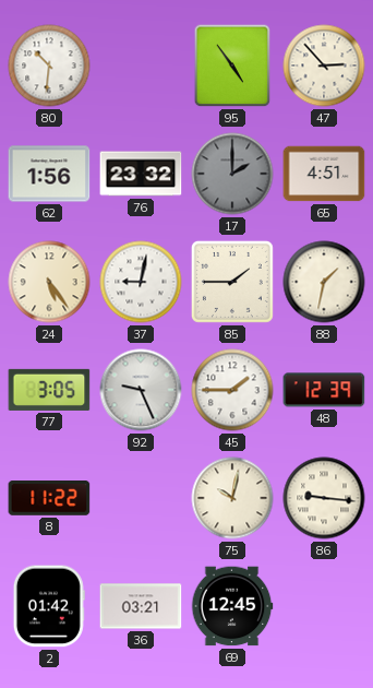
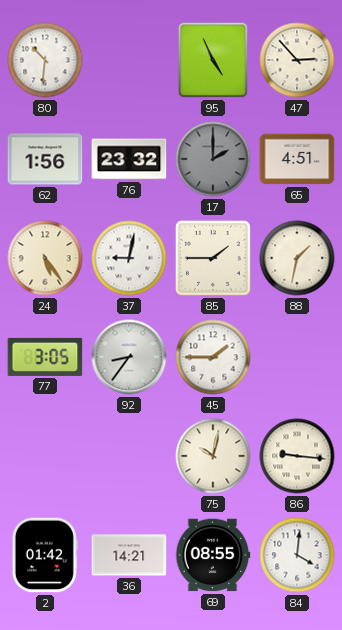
95: 4:54 -> 4:56 (213, 60)
92: 9:26 -> 8:36 (129, 357)
48: 12:39 -> none (324, 390)
8: 11:22 -> none (49, 499)
36: 03:21 -> 14:21 (129, 555)
69: 12:45 -> 08:55 (213, 555)
84: none -> 4:01 (297, 555)
